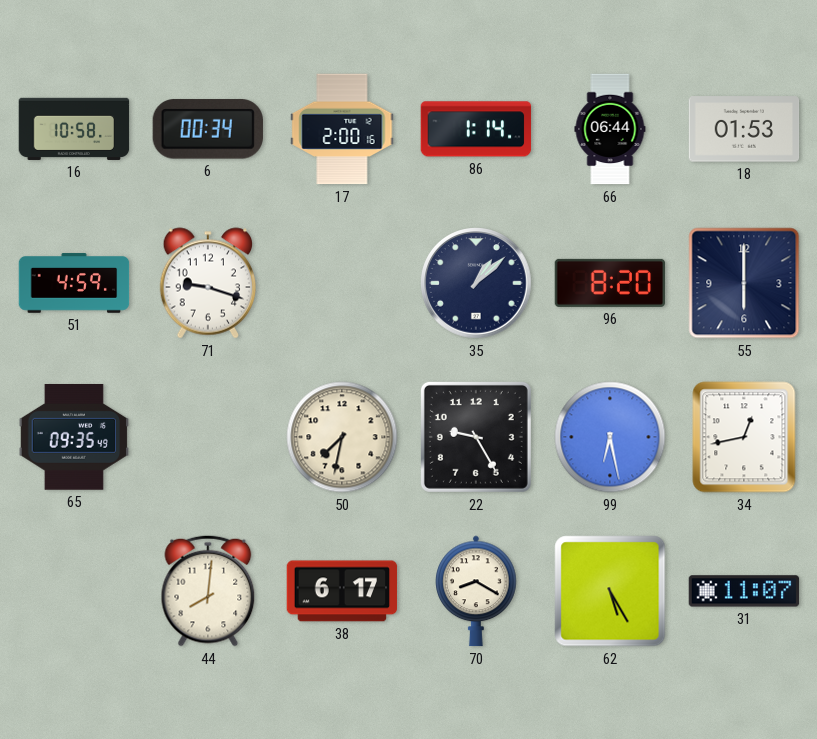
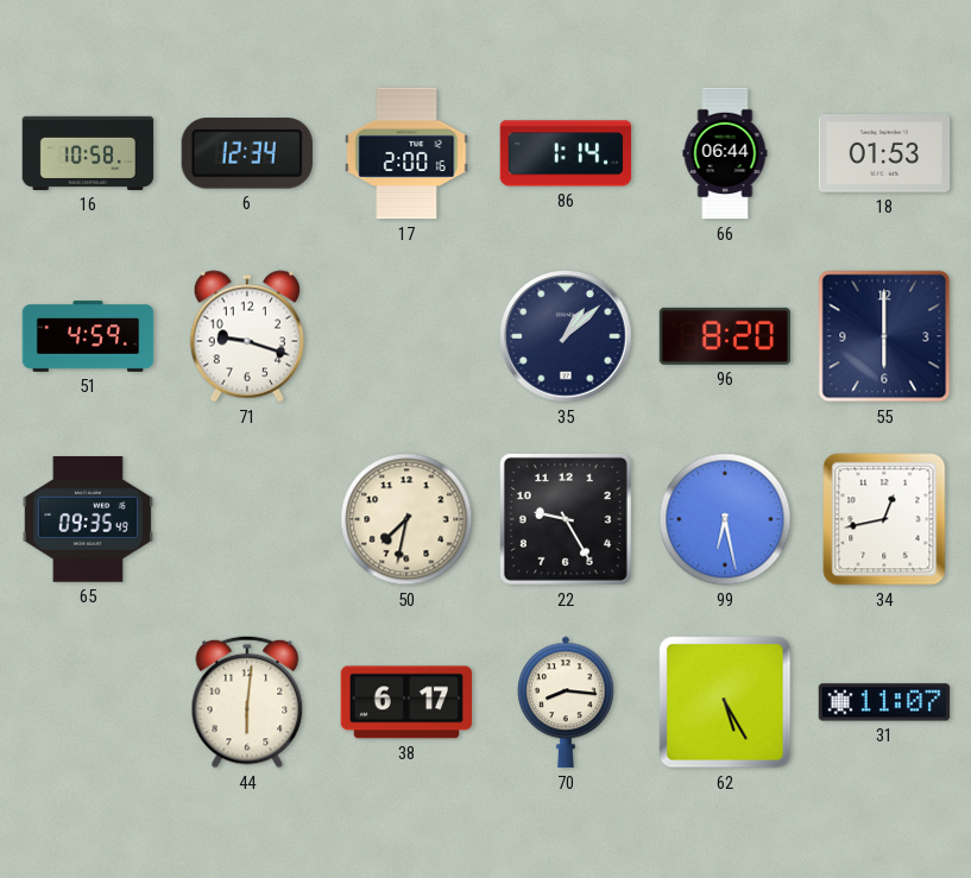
6: 00:34 -> 12:34 (247, 153)
44: 8:01 -> 6:01 (247, 702)
70: 8:20 -> 8:16 (566, 702)
